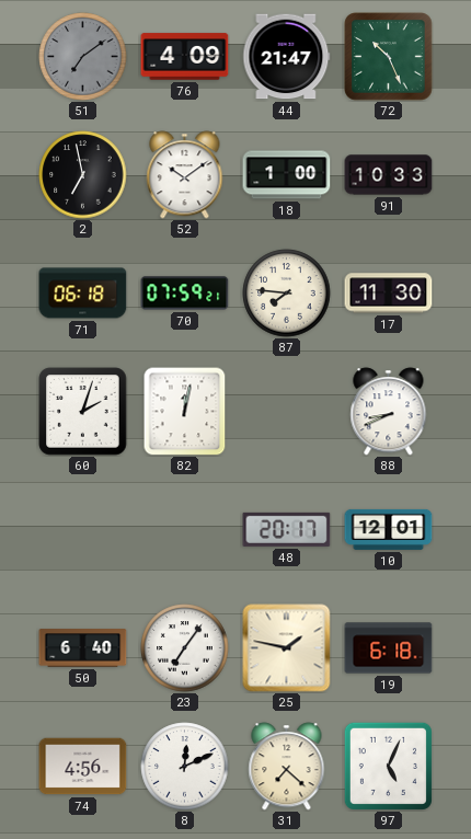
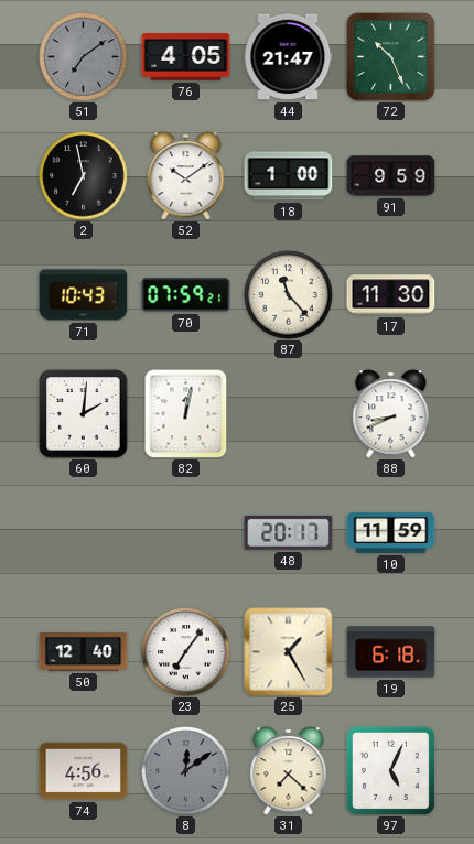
76: 4:09 -> 4:05 (186, 57)
91: 10:33 -> 9:59 (391, 176)
71: 06:18 -> 10:43 (84, 295)
87: 7:46 -> 11:23 (289, 295)
60: 2:03 -> 2:01 (84, 414)
10: 12:01 -> 11:59 (391, 532)
50: 6:40 -> 12:40 (84, 652)
25: 1:47 -> 1:25 (289, 652)
8: 12:11 -> 12:09 (186, 771)
8 dial: white -> grey (186, 771)
